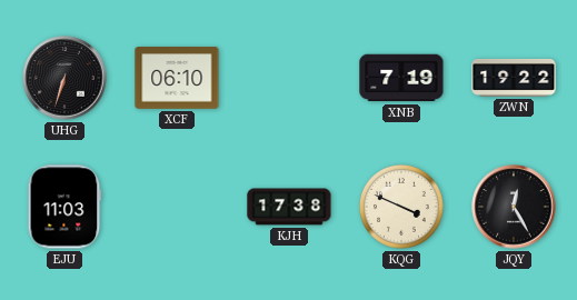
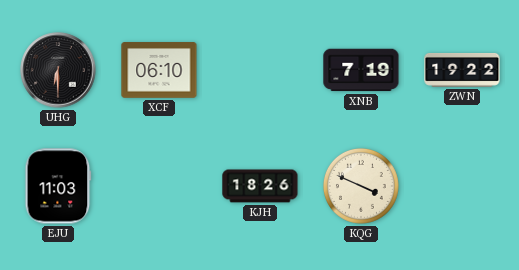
UHG: 6:33 -> 6:30 (58, 70)
KJH: 17:38 -> 18:26 (260, 186)
JQY: 12:25 -> none (514, 207)
